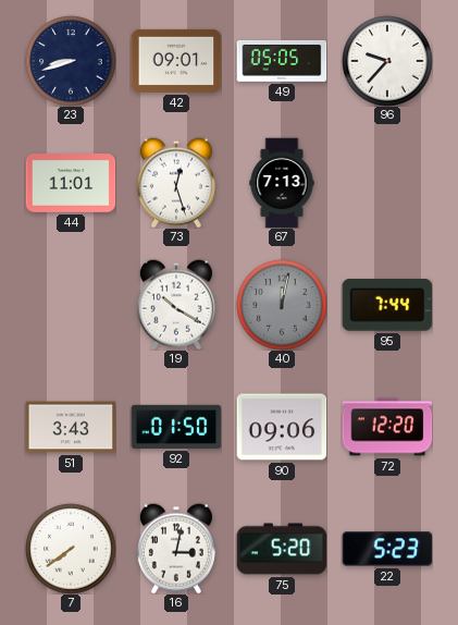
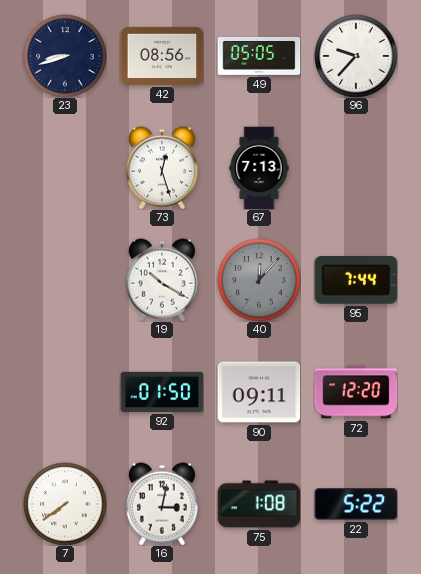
42: 09:01 -> 08:56 (162, 56)
44: 11:01 -> none (71, 184)
40: 12:02 -> 12:07 (259, 280)
51: 3:43 -> none (71, 427)
90: 09:06 -> 09:11 (259, 392)
75: 5:20 -> 1:08 (259, 504)
22: 5:23 -> 5:22 (356, 504)
